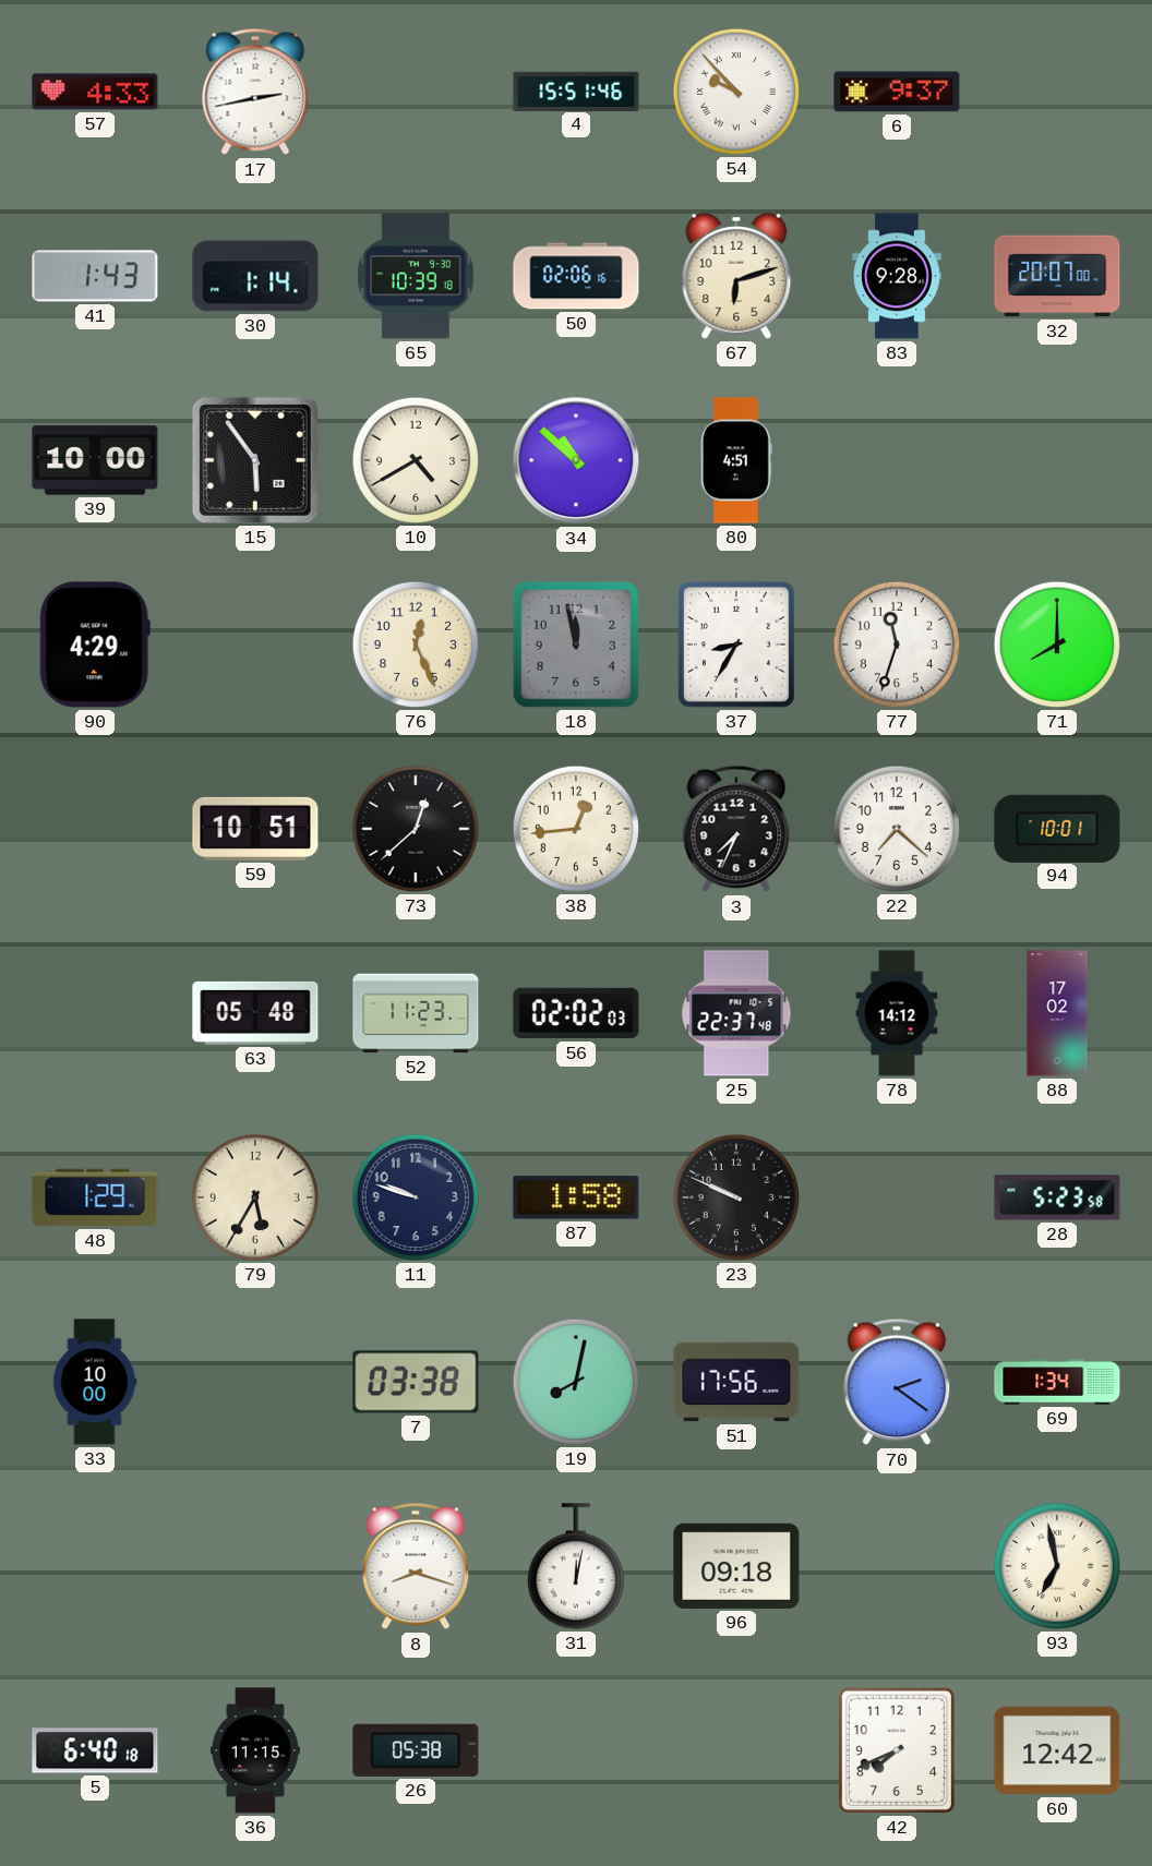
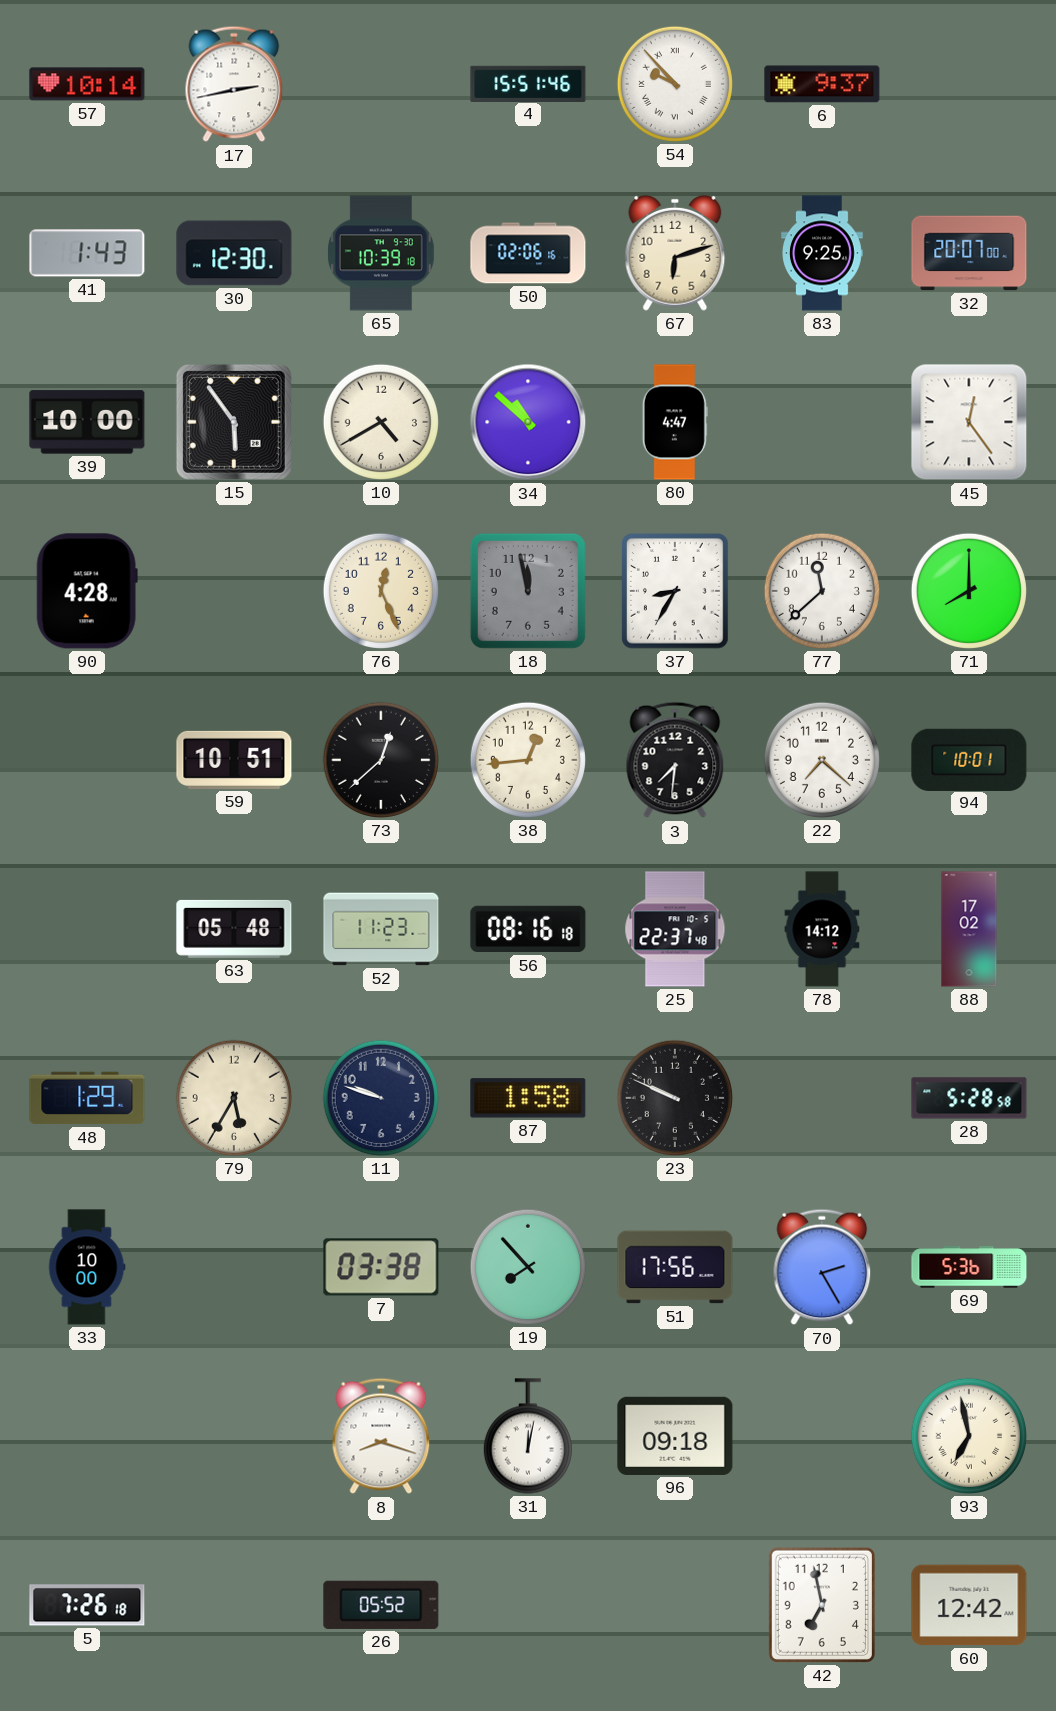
57: 4:33 -> 10:14 (87, 84)
30: 1:14 -> 12:30 (234, 253)
83: 9:28 -> 9:25 (823, 253)
80: 4:51 -> 4:47 (675, 422)
45: none -> 12:24 (969, 422)
90: 4:29 -> 4:28 (87, 591)
77: 11:33 -> 11:38 (822, 591)
3: 7:34 -> 7:31 (675, 760)
56: 02:02 -> 08:16 (528, 929)
28: 5:23 -> 5:28 (969, 1098)
19: 8:02 -> 7:53 (528, 1267)
70: 2:21 -> 2:25 (822, 1267)
69: 1:34 -> 5:36 (969, 1267)
5: 6:40 -> 7:26 (87, 1605)
36: 11:15 -> none (255, 1750)
26: 05:38 -> 05:52 (381, 1605)
42: 7:41 -> 6:58 (822, 1605)
